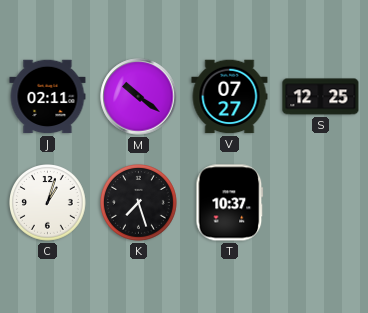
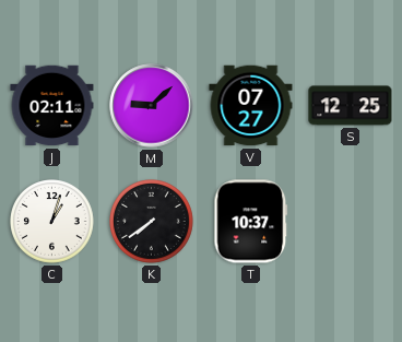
M: 10:21 -> 9:08 (152, 106)
K: 7:27 -> 7:39 (152, 222)
